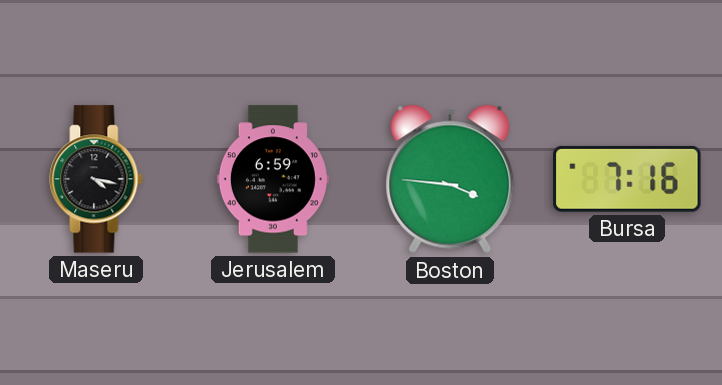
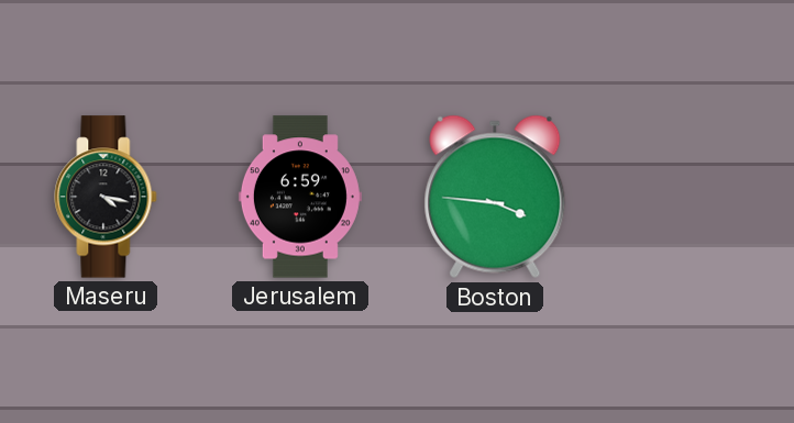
Bursa: 7:16 -> none (627, 179)
